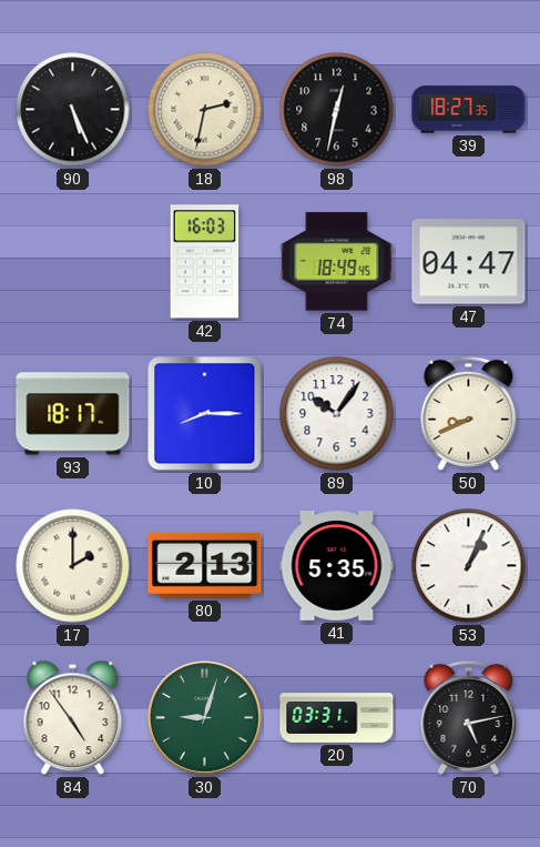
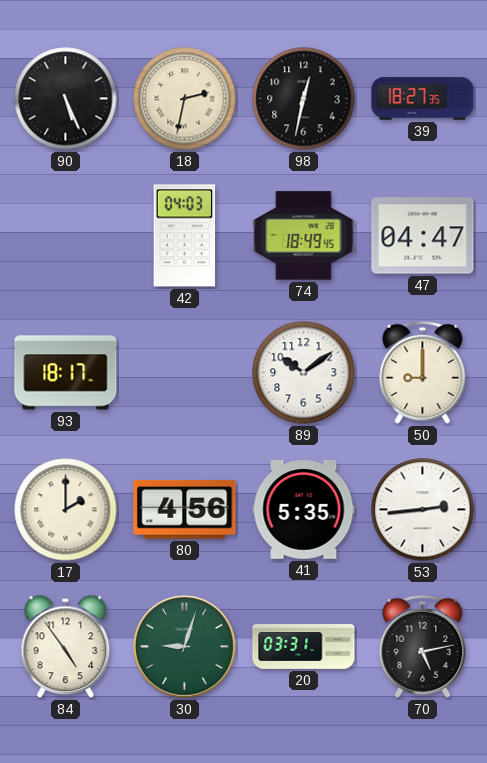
42: 16:03 -> 04:03 (185, 236)
10: 8:15 -> none (205, 414)
89: 10:06 -> 10:09 (304, 373)
50: 8:41 -> 9:00 (423, 372)
80: 2:13 -> 4:56 (185, 509)
53: 1:04 -> 2:44 (423, 510)
